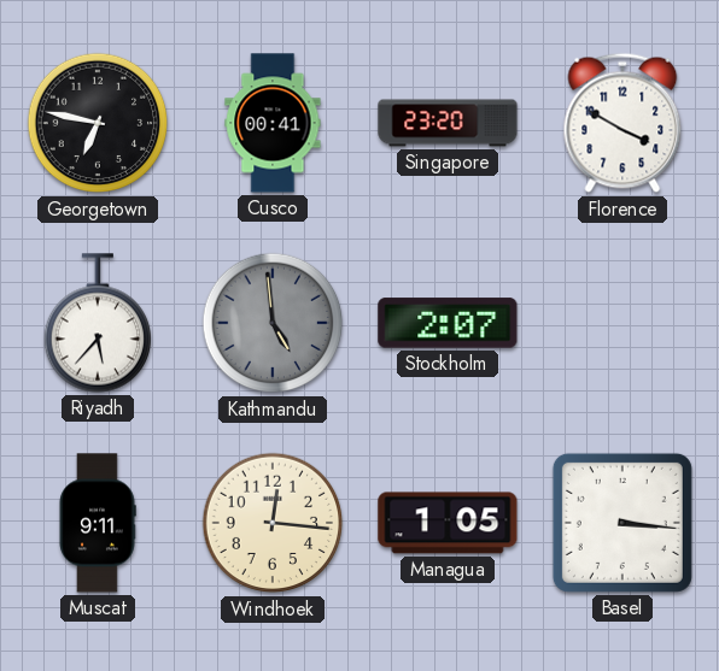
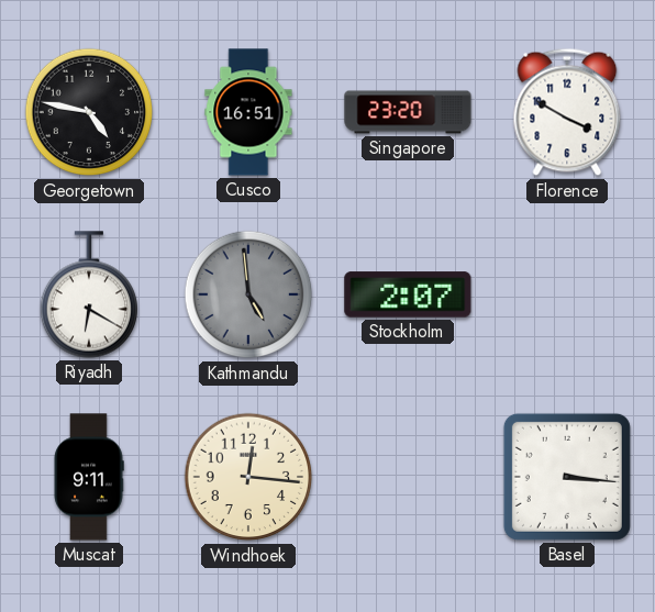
Georgetown: 6:47 -> 4:47 (89, 112)
Cusco: 00:41 -> 16:51 (248, 112)
Riyadh: 5:37 -> 6:20 (88, 294)
Managua: 1:05 -> none (448, 523)
